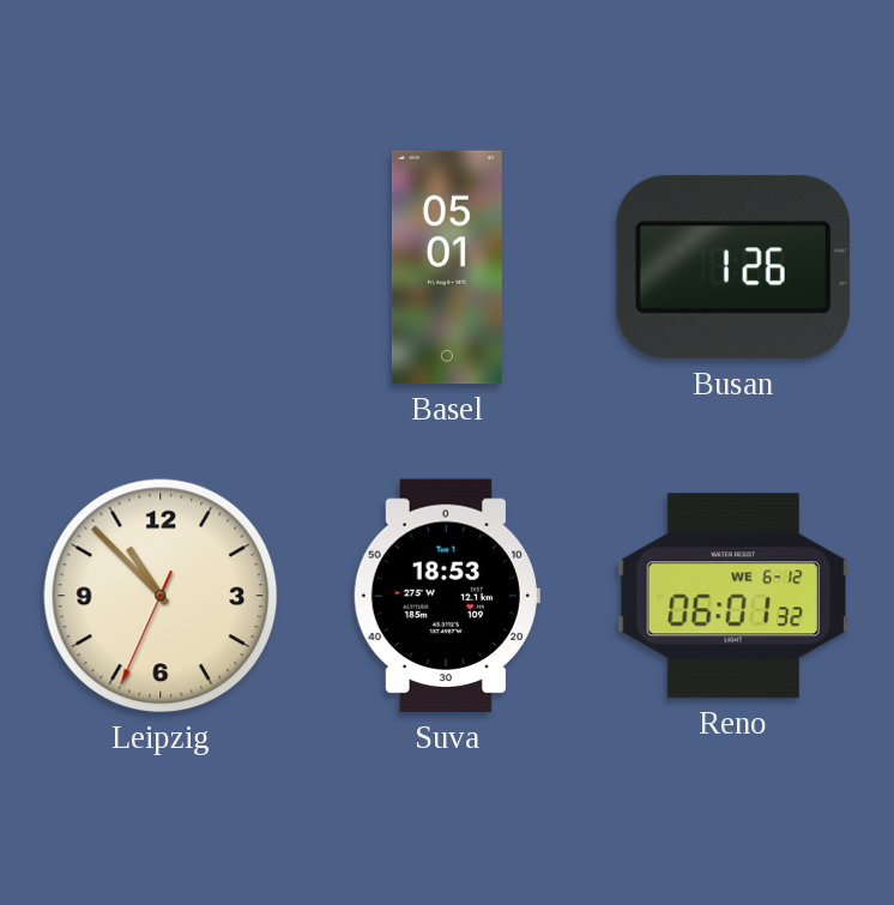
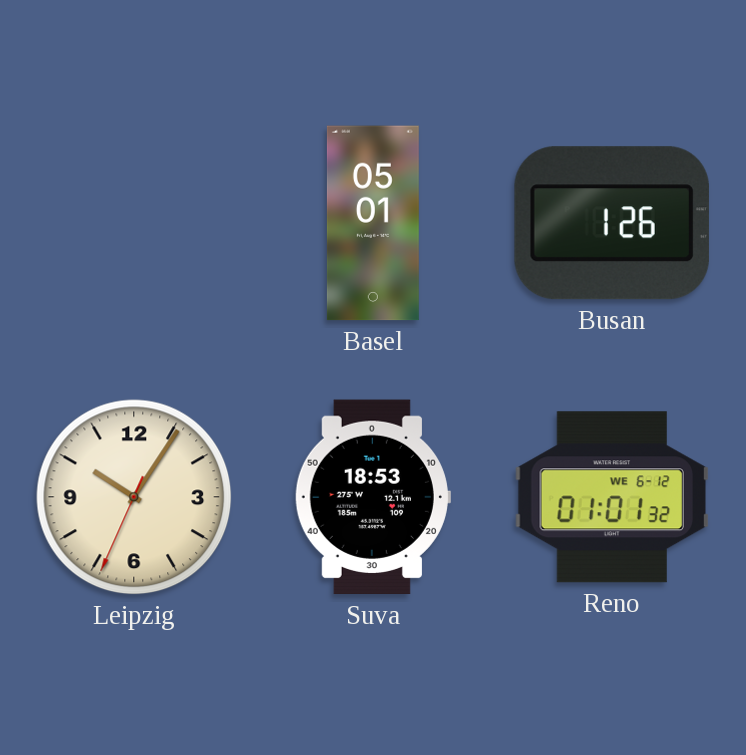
Leipzig: 10:52 -> 10:05 (134, 497)
Reno: 06:01 -> 01:01 (611, 497)
